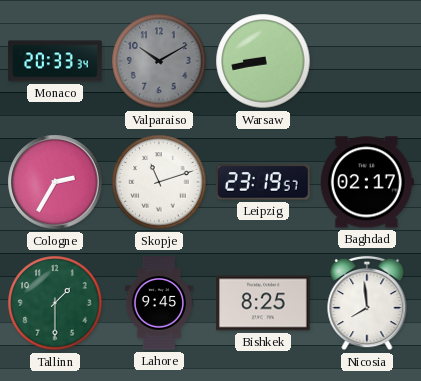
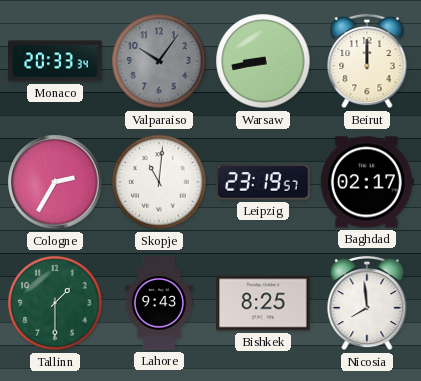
Valparaiso: 10:10 -> 10:06 (159, 61)
Beirut: none -> 12:00 (367, 61)
Skopje: 11:12 -> 11:01 (159, 182)
Lahore: 9:45 -> 9:43 (159, 303)
